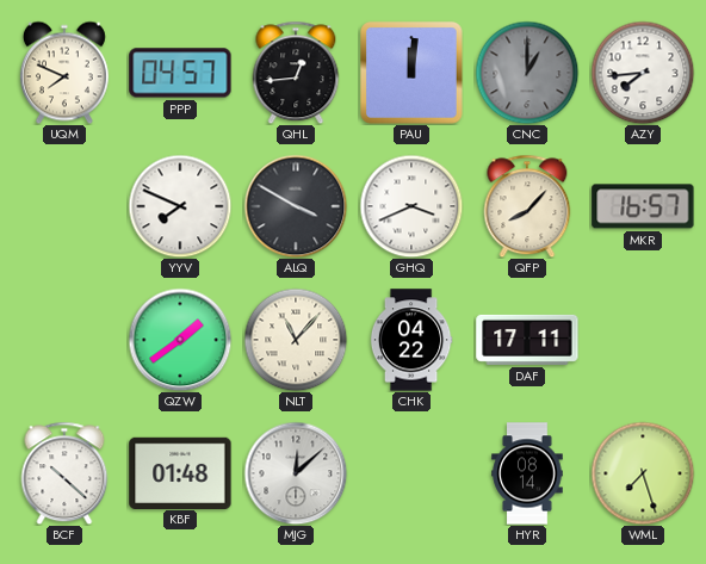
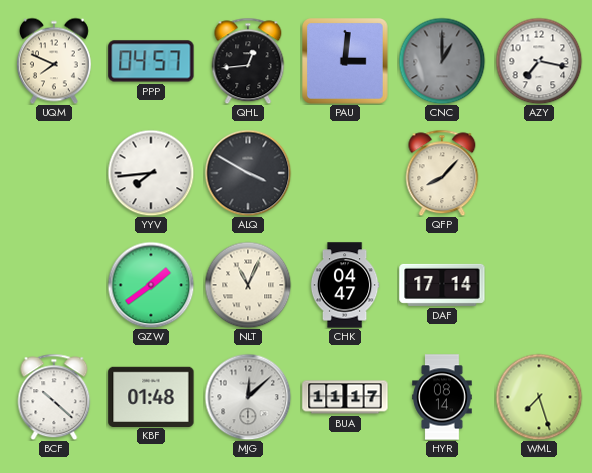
PAU: 12:01 -> 3:01 (346, 62)
AZY: 7:44 -> 7:17 (539, 61)
YYV: 7:49 -> 7:44 (151, 173)
GHQ: 3:41 -> none (411, 206)
MKR: 16:57 -> none (643, 206)
NLT: 11:07 -> 11:04 (248, 285)
CHK: 04:22 -> 04:47 (345, 285)
DAF: 17:11 -> 17:14 (442, 285)
BUA: none -> 11:17 (345, 397)
